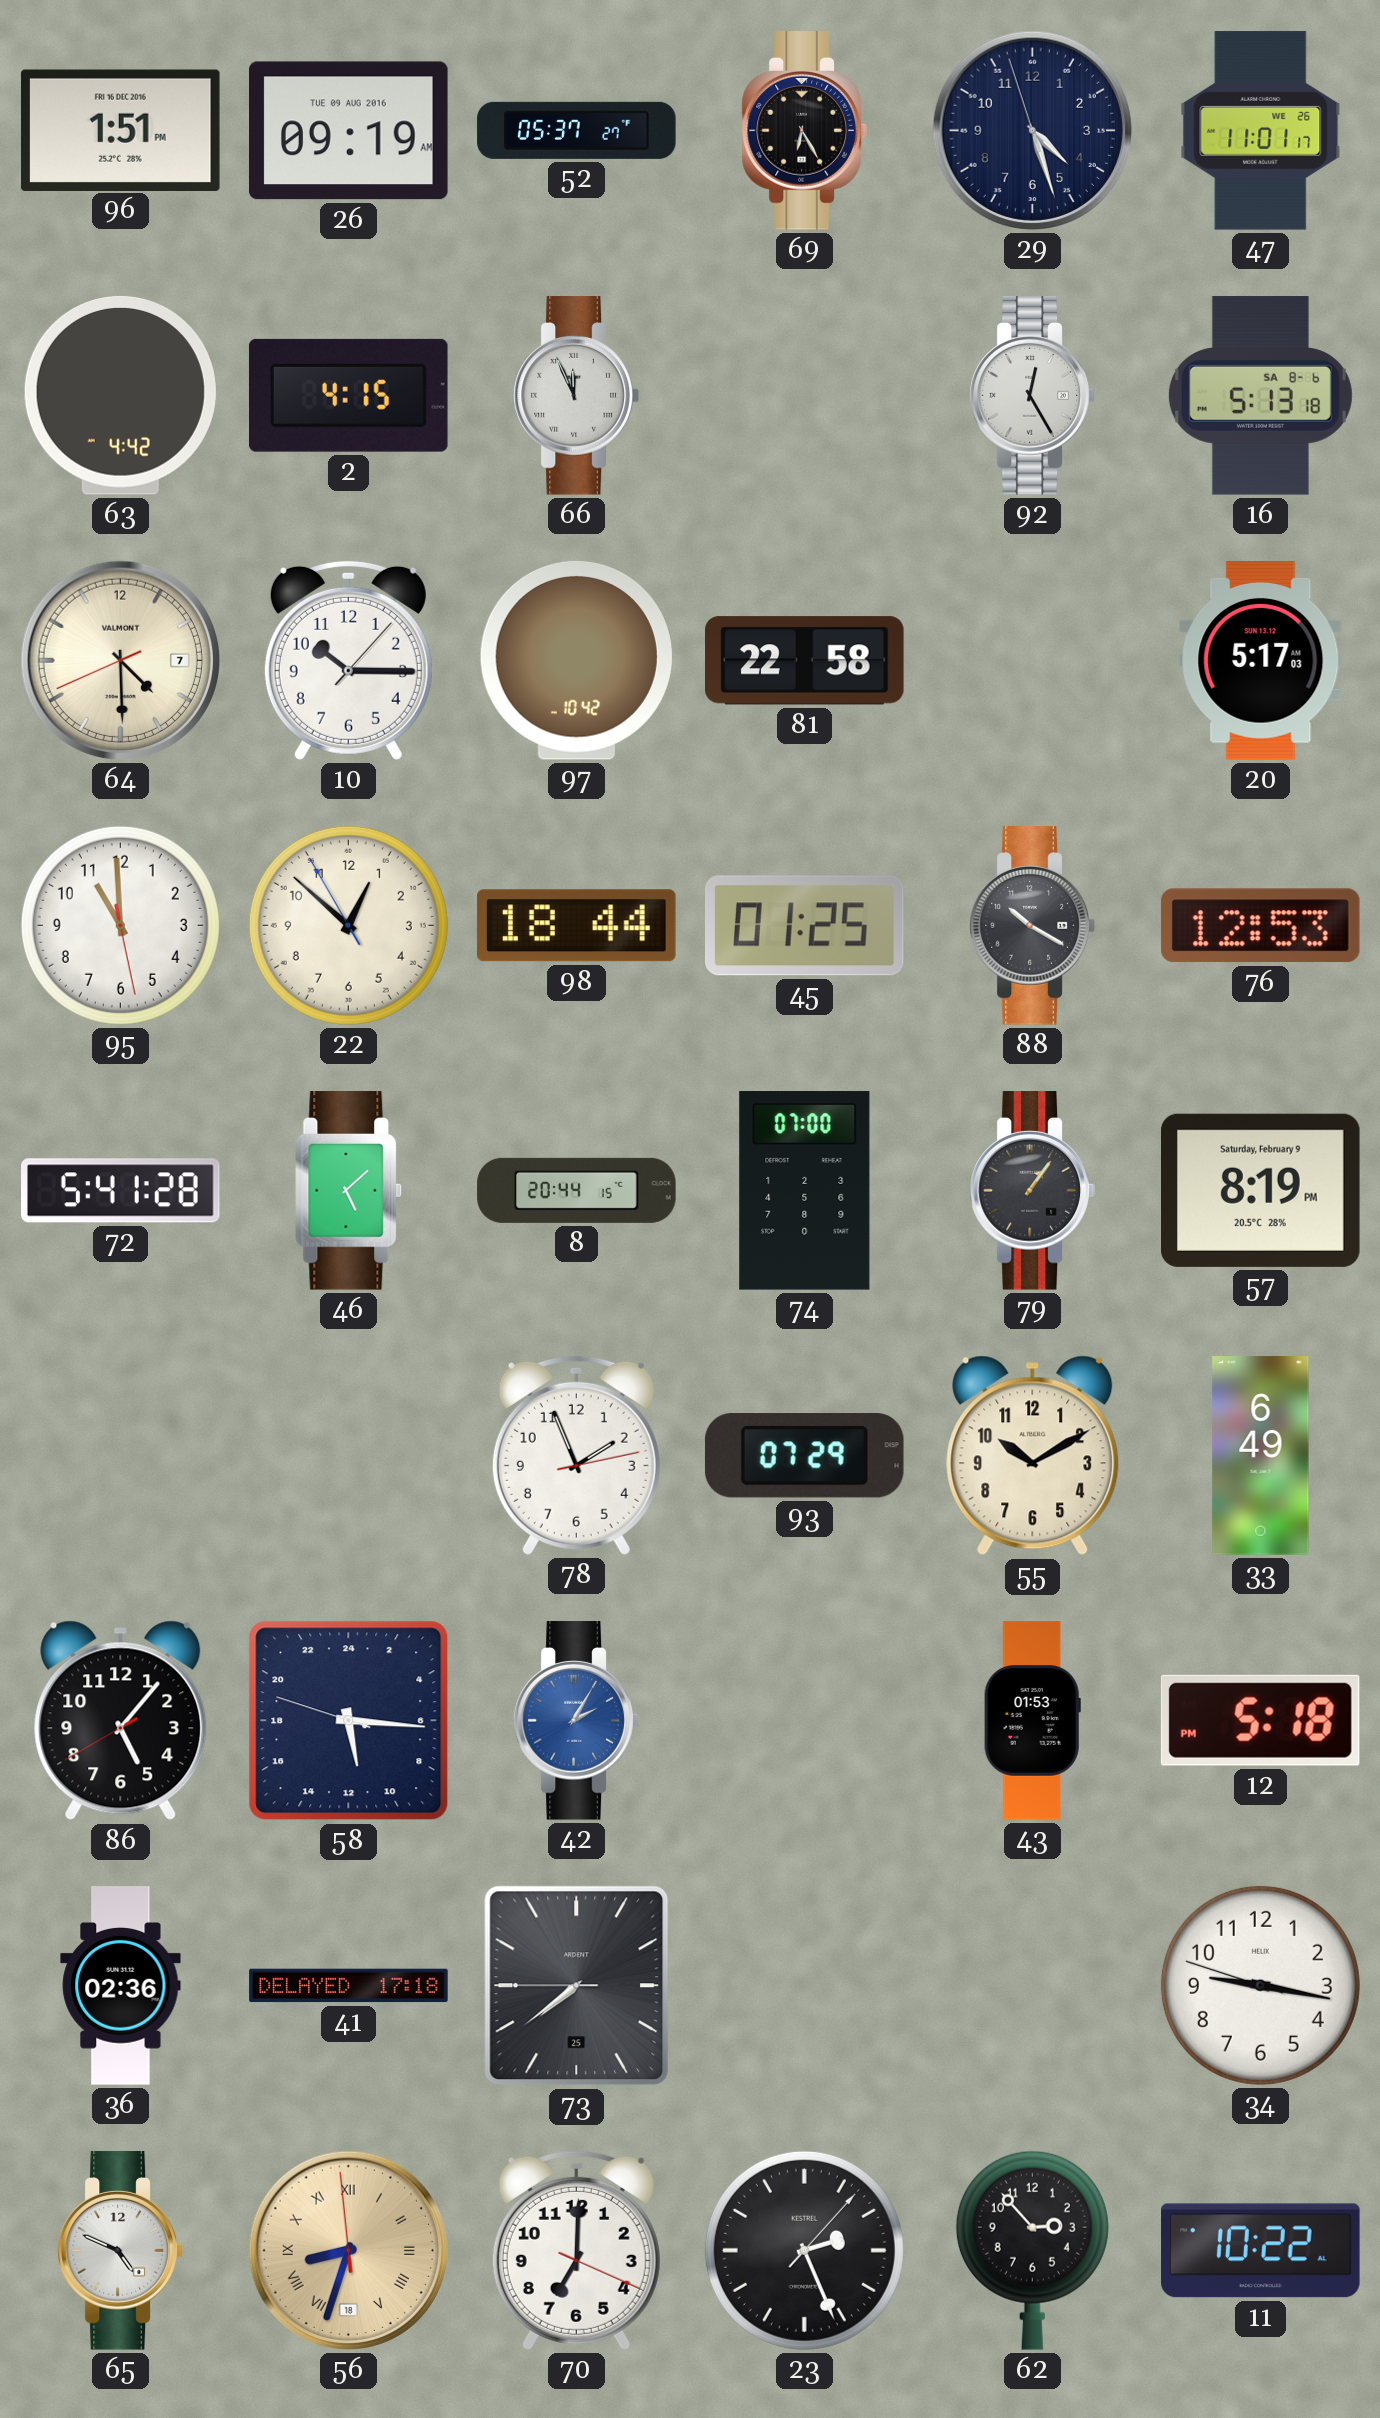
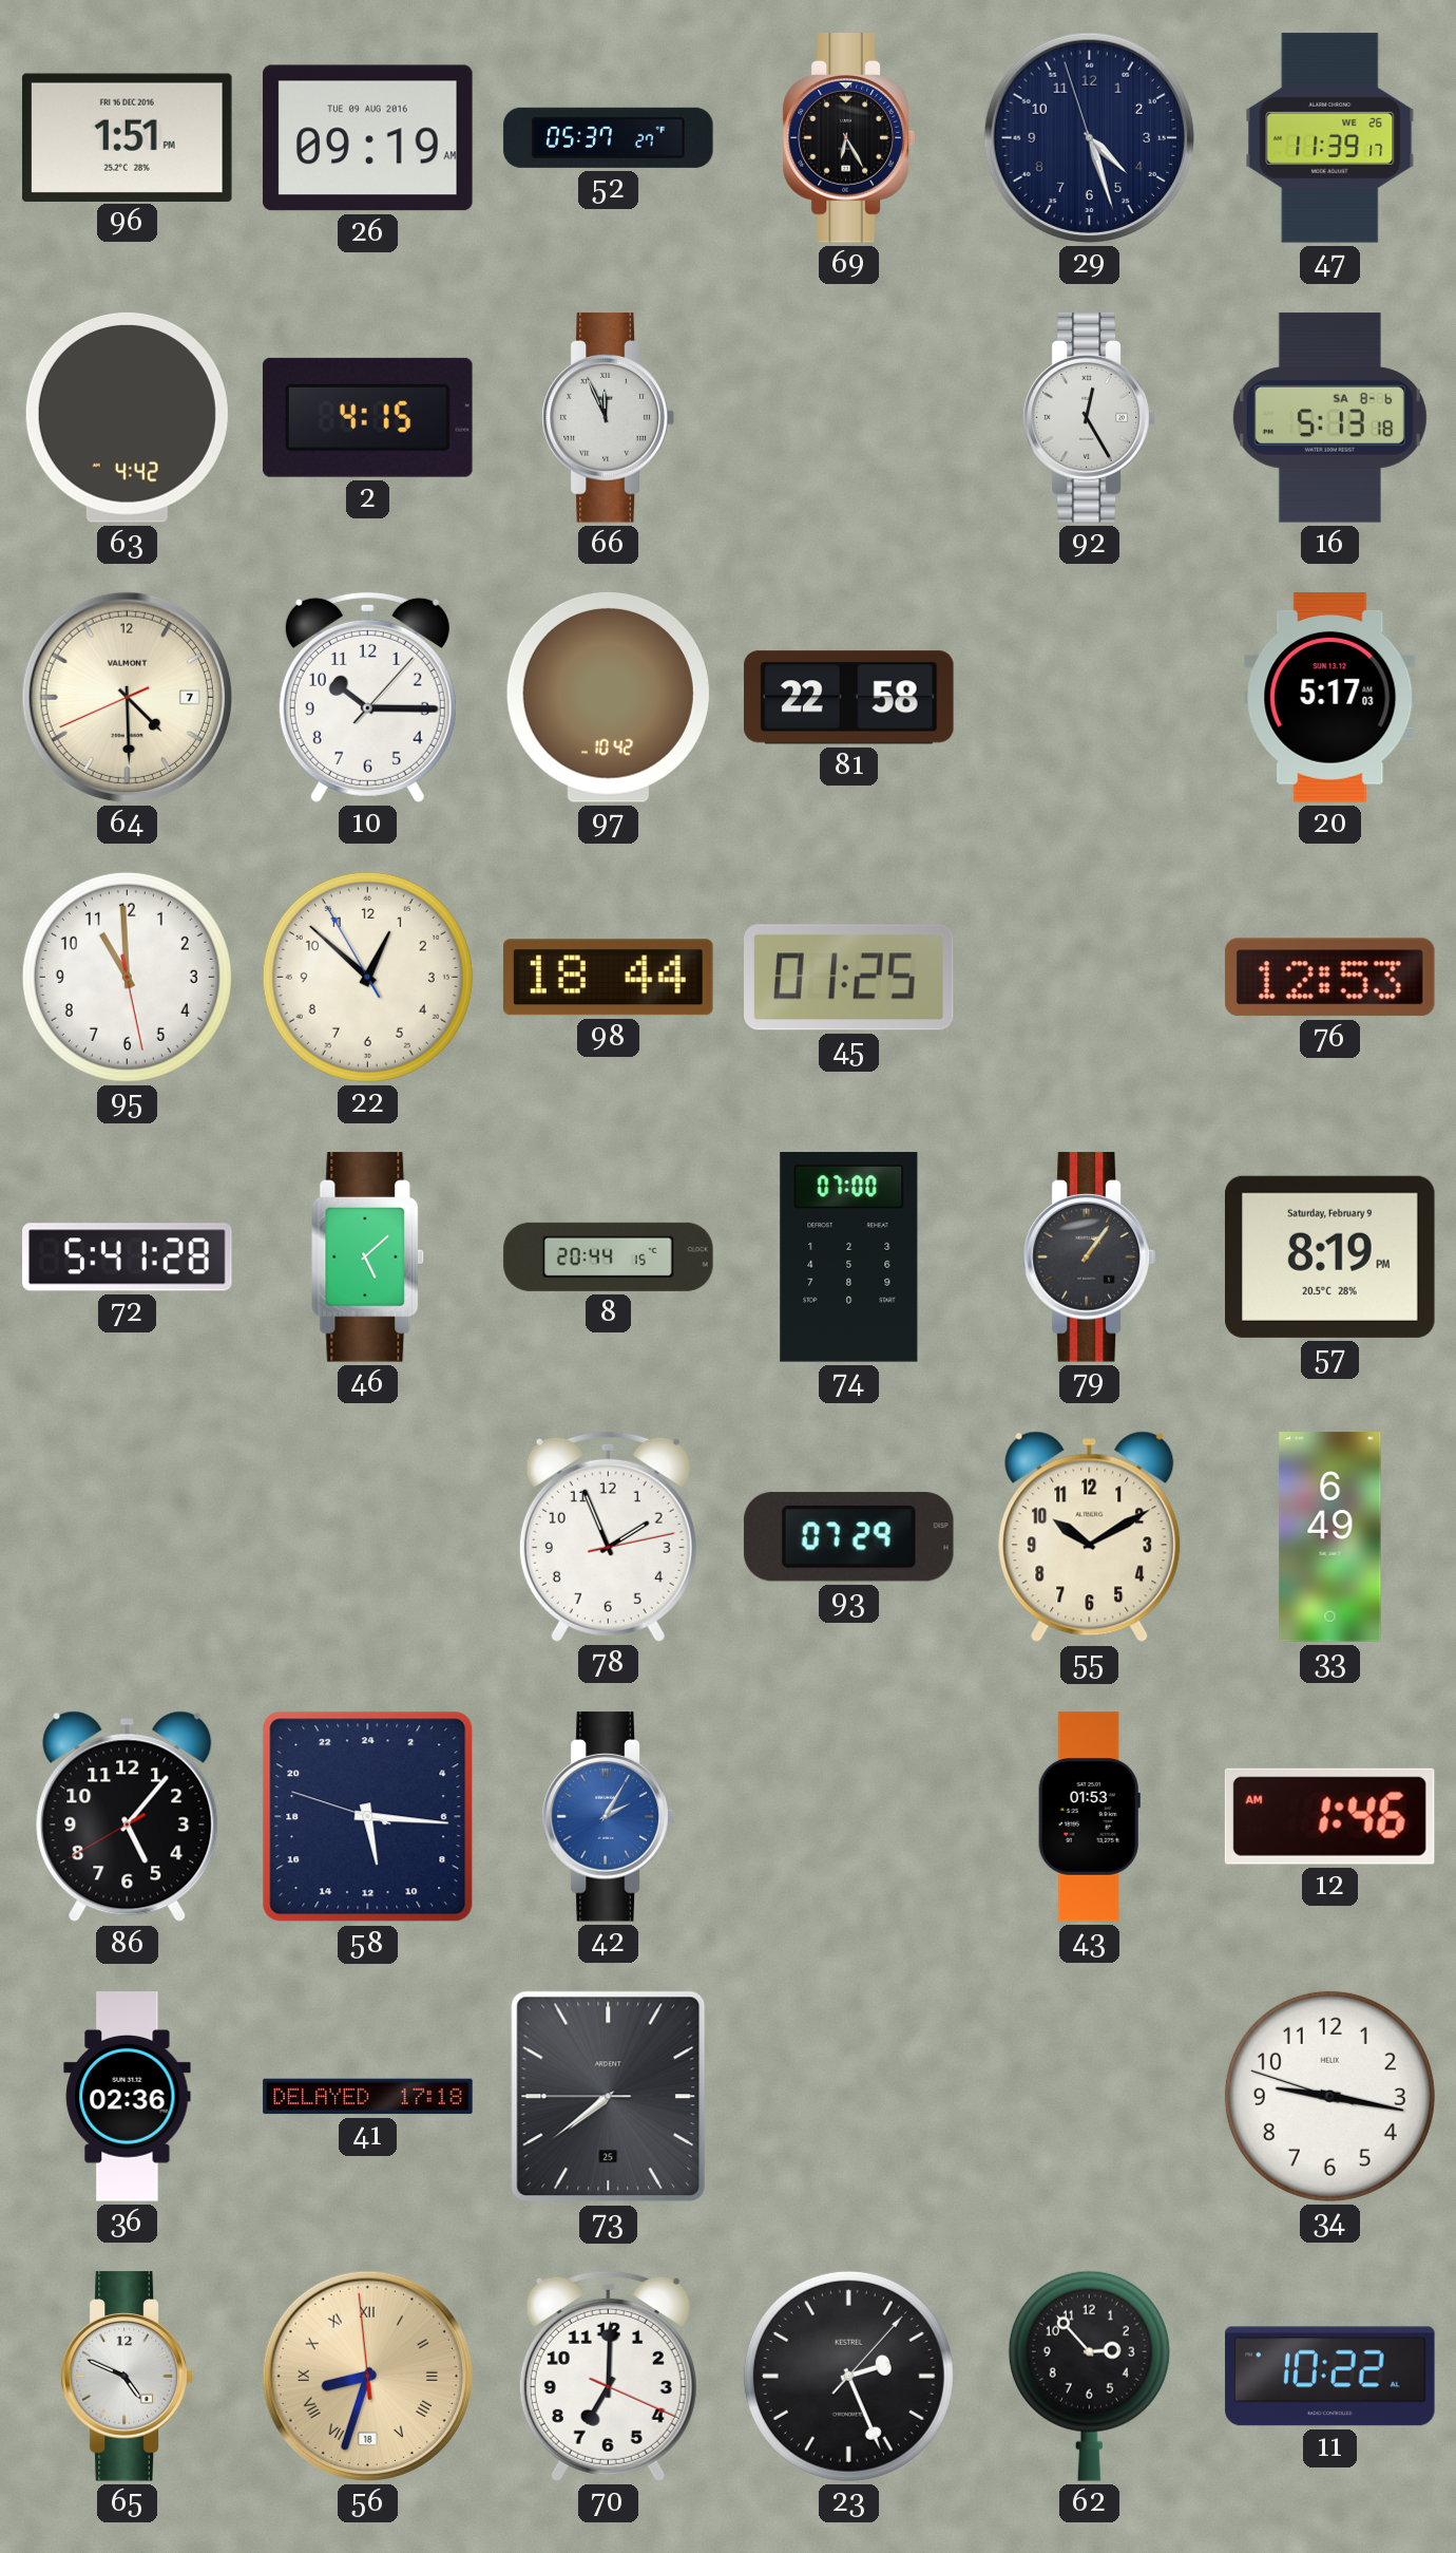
47: 11:01 -> 11:39 (1330, 138)
88: 10:20 -> none (1032, 926)
12: 5:18 -> 1:46 (1329, 1816)
